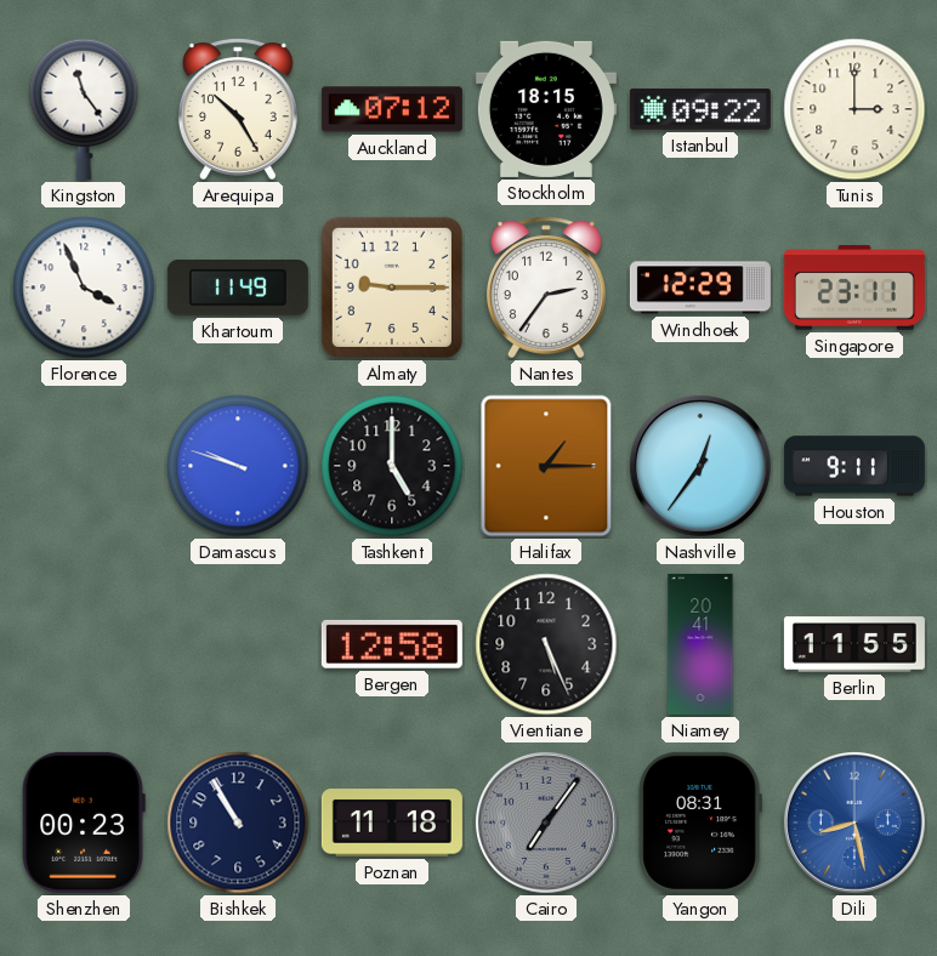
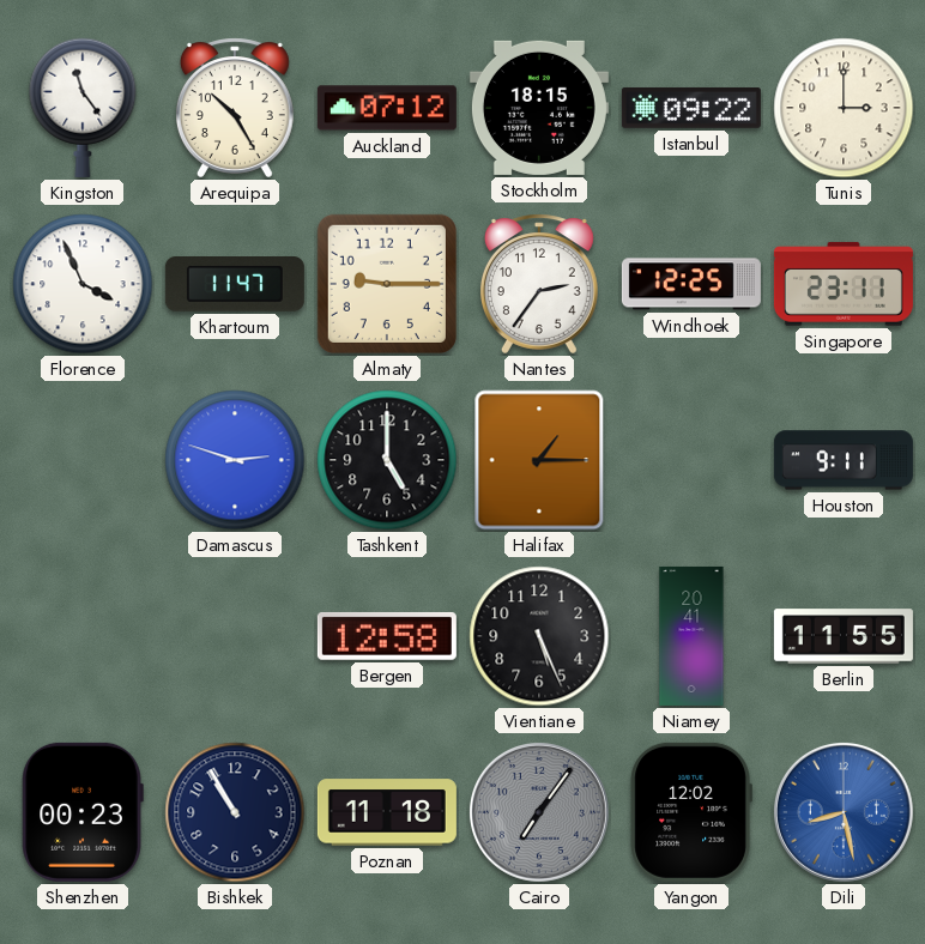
Khartoum: 11:49 -> 11:47 (235, 285)
Windhoek: 12:29 -> 12:25 (691, 284)
Damascus: 9:48 -> 2:48 (235, 460)
Nashville: 12:36 -> none (700, 466)
Yangon: 08:31 -> 12:02 (691, 812)
